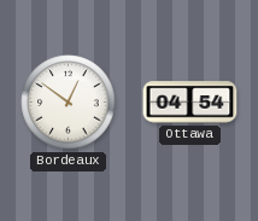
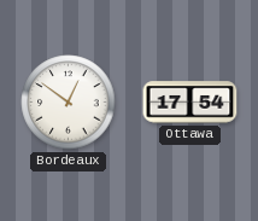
Ottawa: 04:54 -> 17:54 (190, 103)
